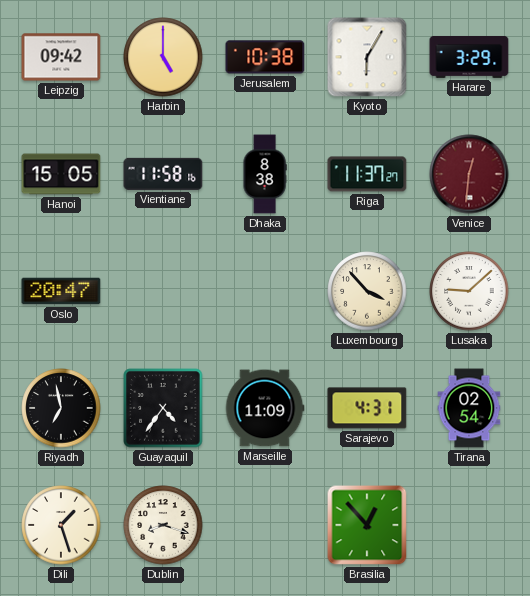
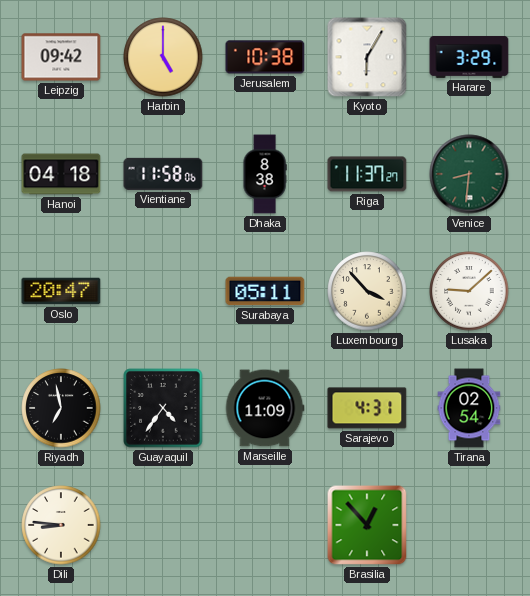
Hanoi: 15:05 -> 04:18 (61, 174)
Vientiane: 11:58:16 -> 11:58:06 (163, 174)
Venice: 12:31 -> 8:31 (469, 174)
Venice dial: burgundy -> green (469, 174)
Surabaya: none -> 05:11 (265, 291)
Dili: 1:27 -> 8:46 (61, 525)
Dublin: 8:18 -> none (163, 525)
